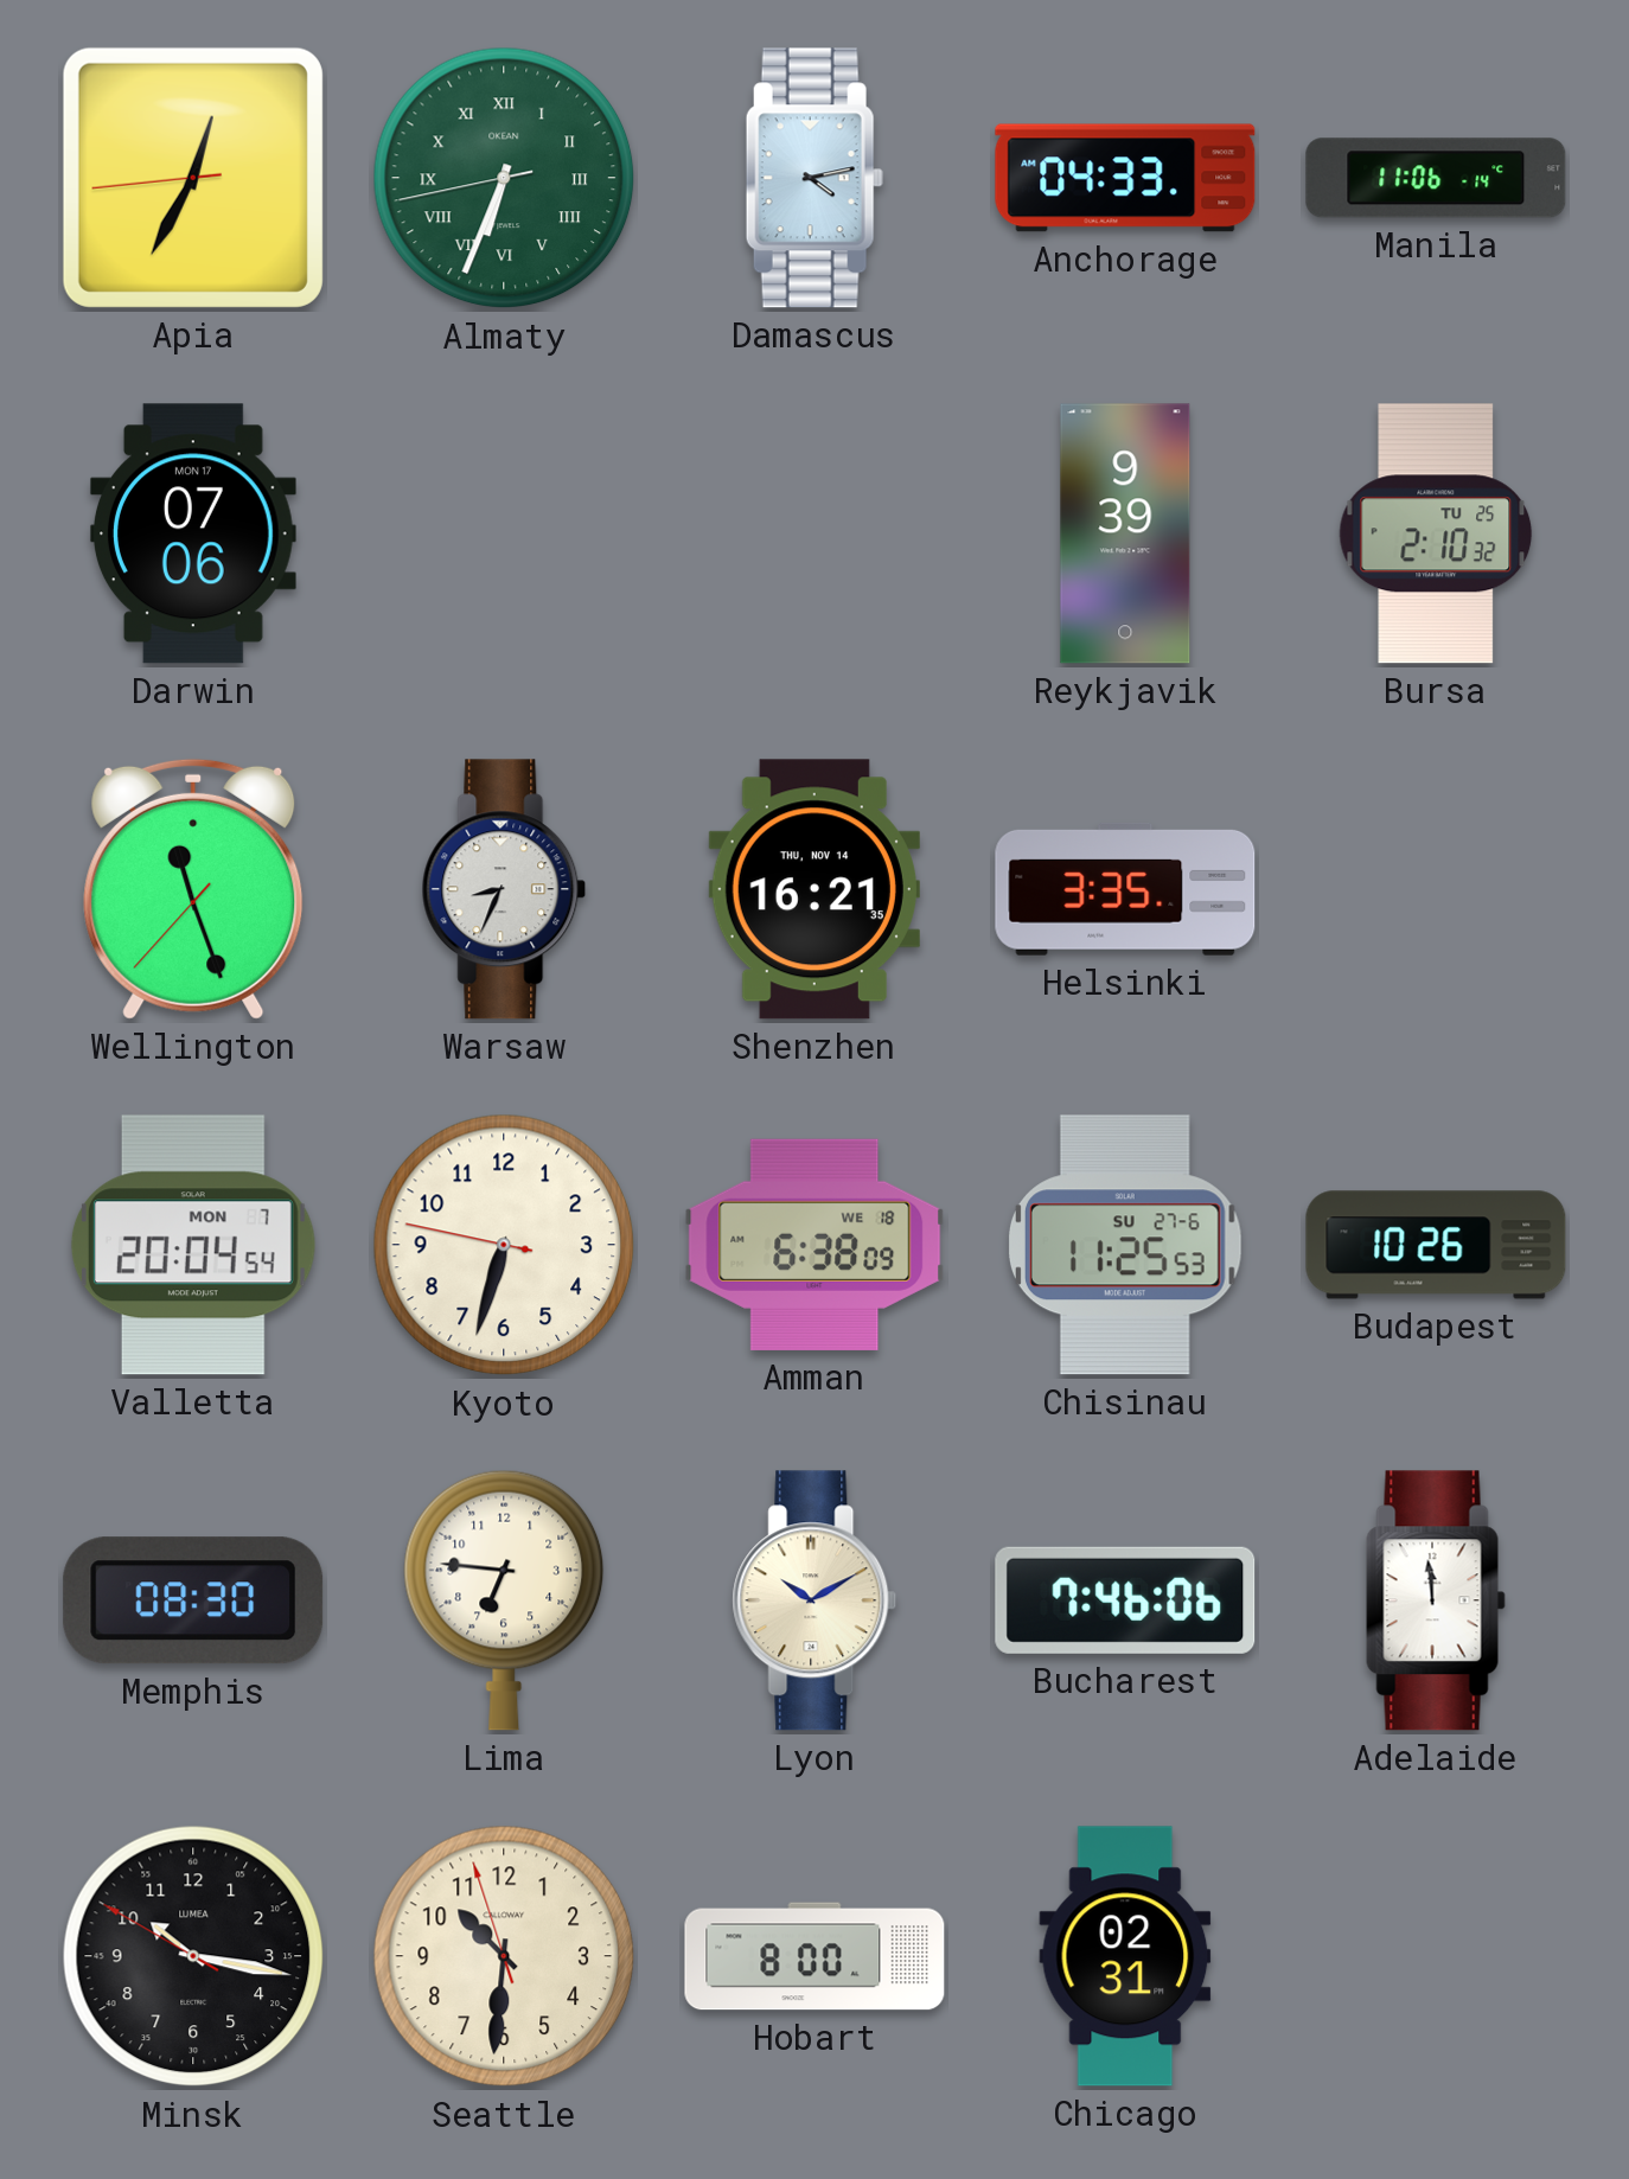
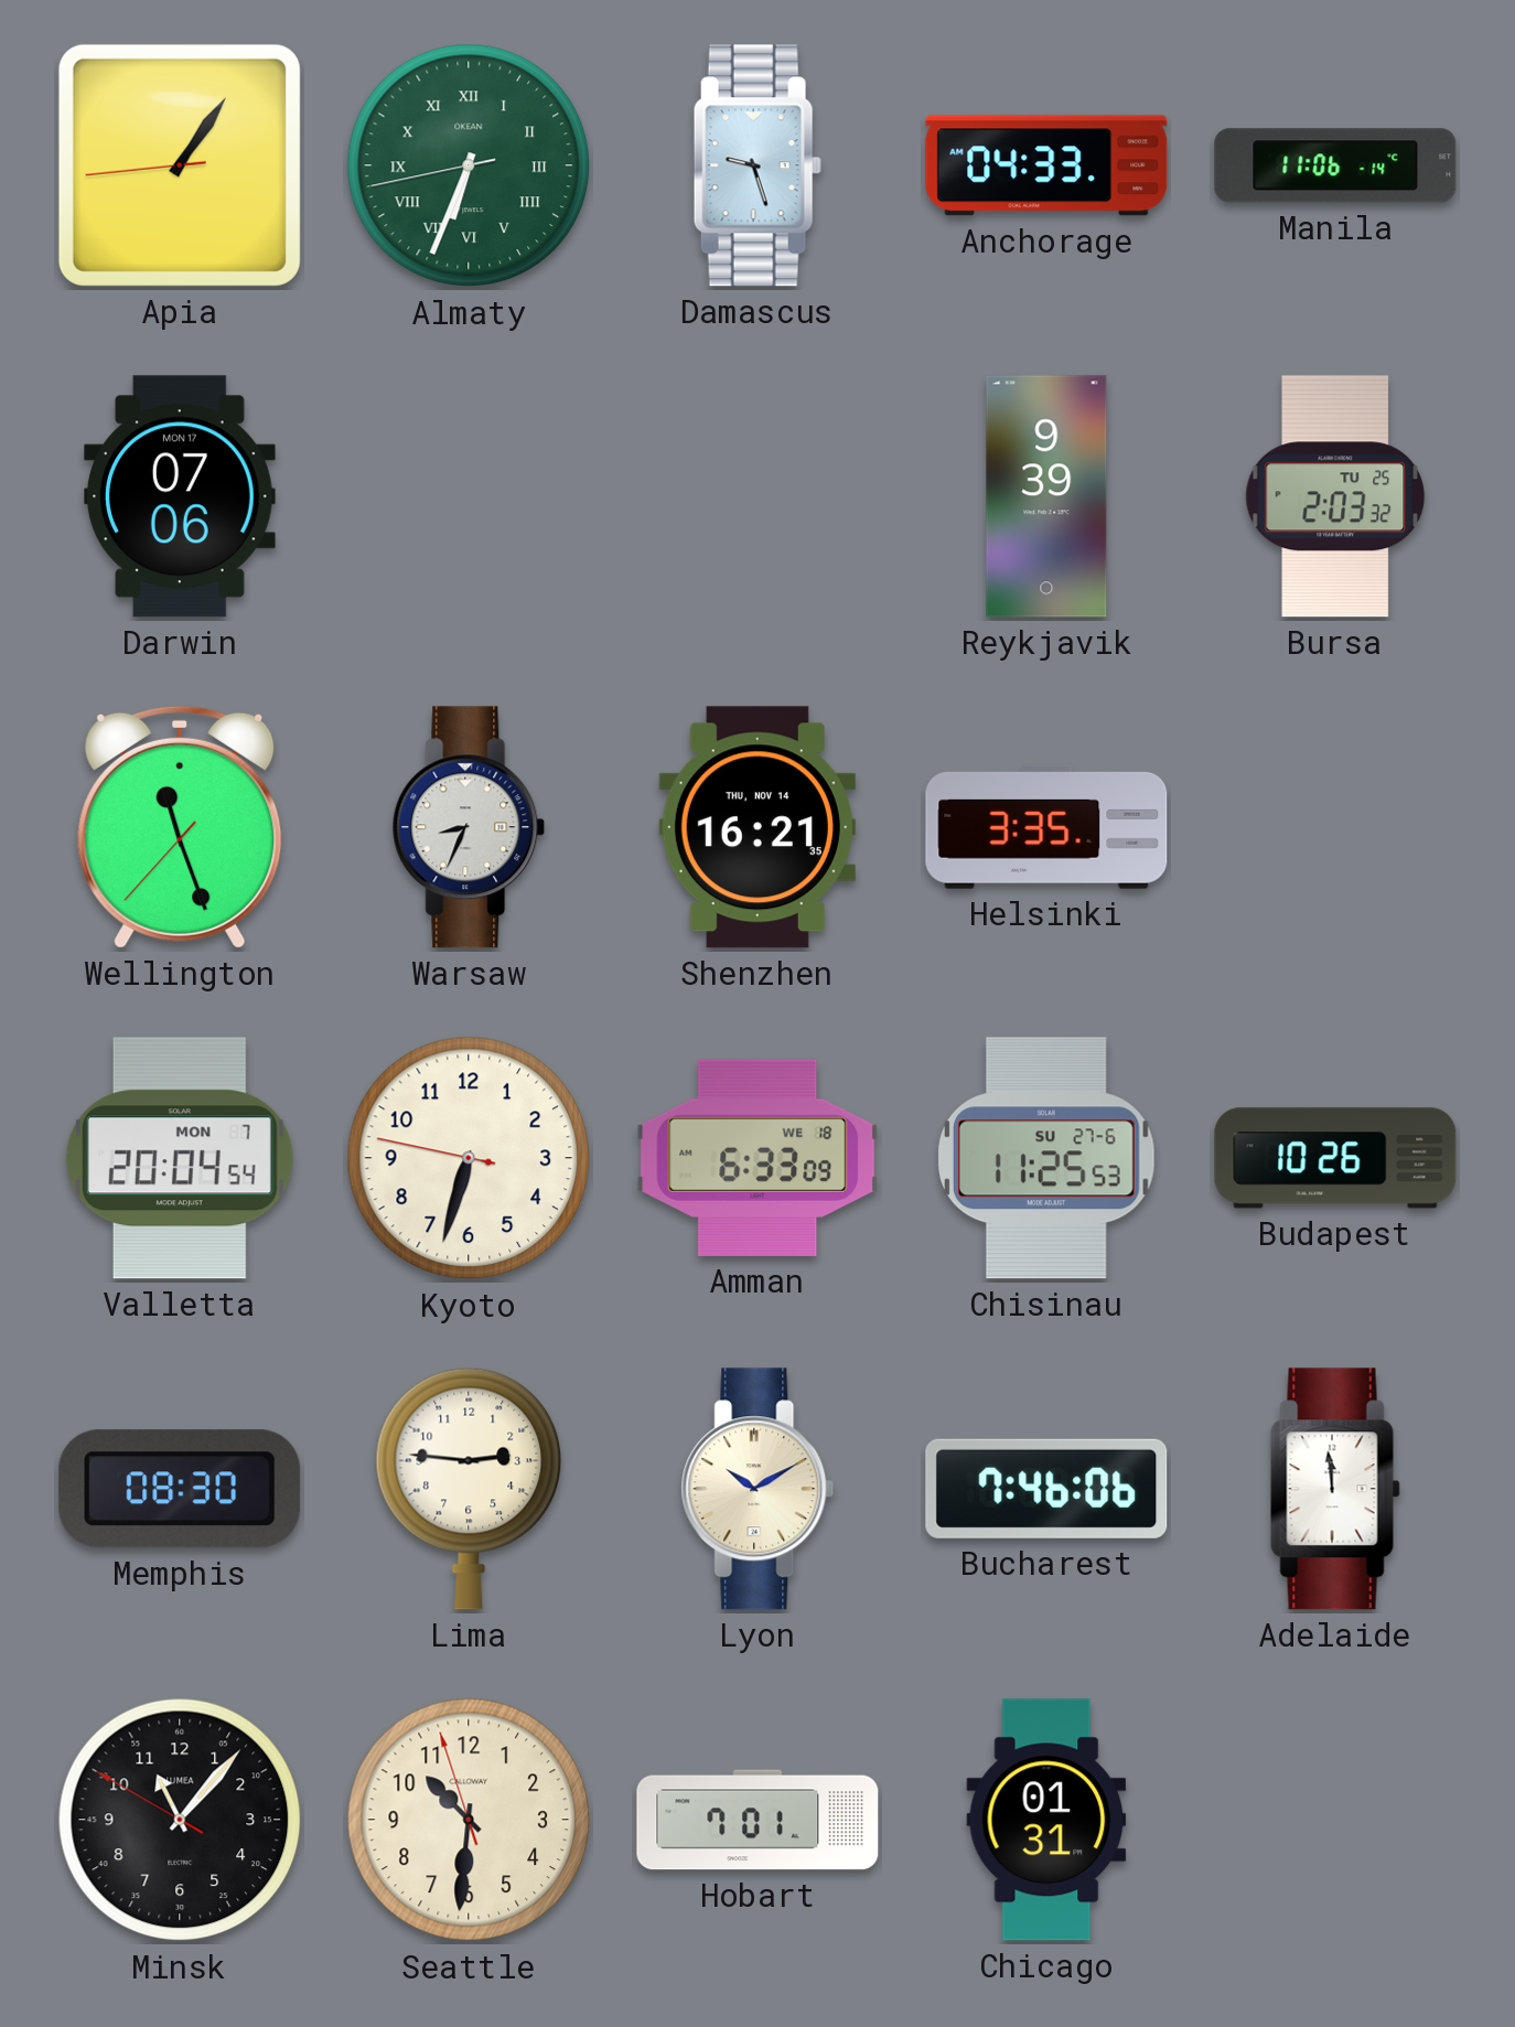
Apia: 12:34 -> 1:05 (180, 165)
Damascus: 4:13 -> 9:27 (757, 165)
Bursa: 2:10 -> 2:03 (1335, 496)
Amman: 6:38 -> 6:33 (757, 1158)
Lima: 6:46 -> 2:46 (469, 1489)
Minsk: 10:16 -> 11:06 (180, 1820)
Hobart: 8:00 -> 7:01 (757, 1820)
Chicago: 02:31 -> 01:31 (1046, 1820)
